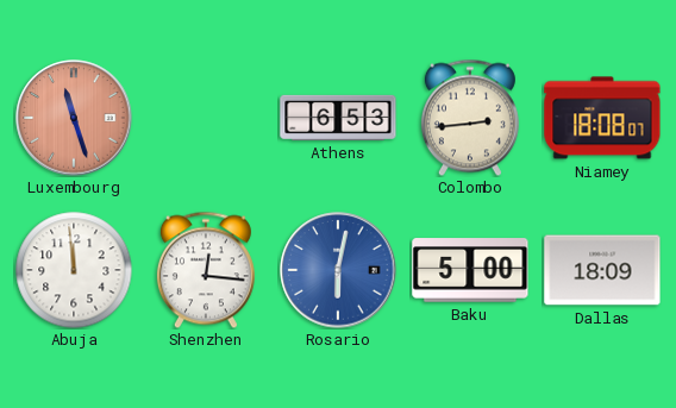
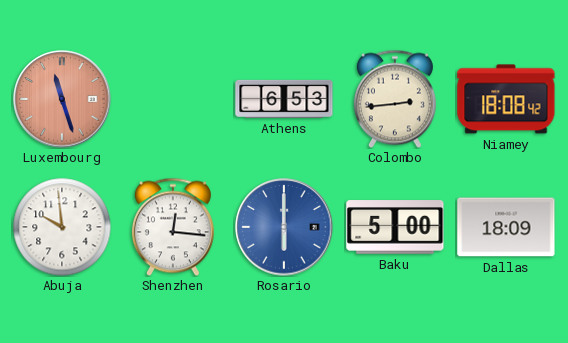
Niamey: 18:08:07 -> 18:08:42 (506, 99)
Abuja: 11:59 -> 9:59 (62, 227)
Rosario: 6:02 -> 6:00 (284, 227)
